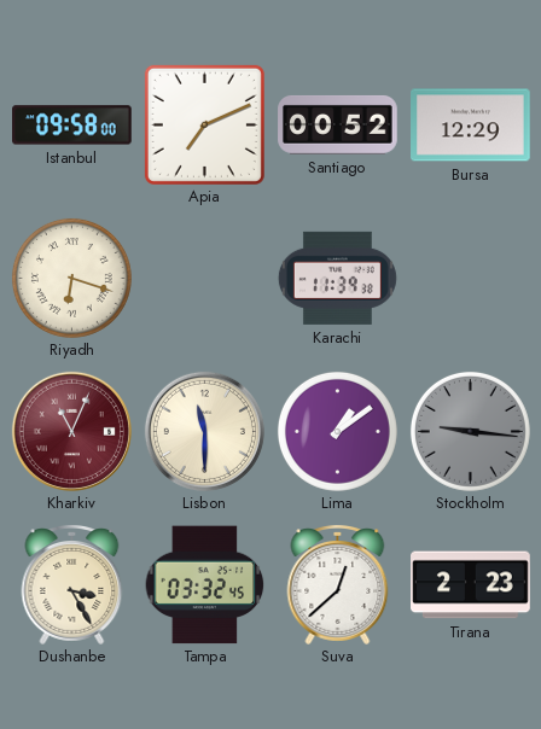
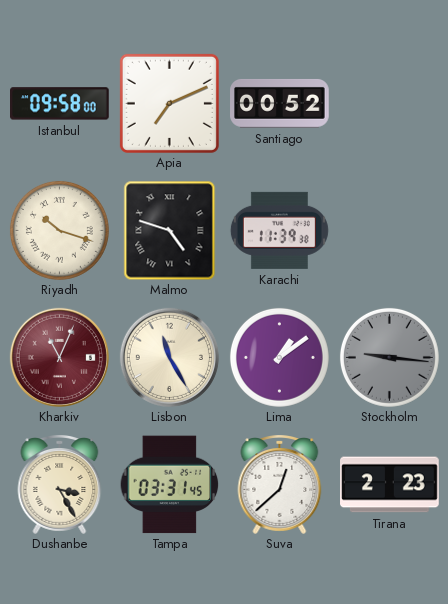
Bursa: 12:29 -> none (471, 126)
Riyadh: 6:18 -> 10:18 (59, 230)
Malmo: none -> 4:48 (170, 230)
Lisbon: 11:30 -> 11:25 (169, 357)
Tampa: 03:32 -> 03:31 (169, 485)
